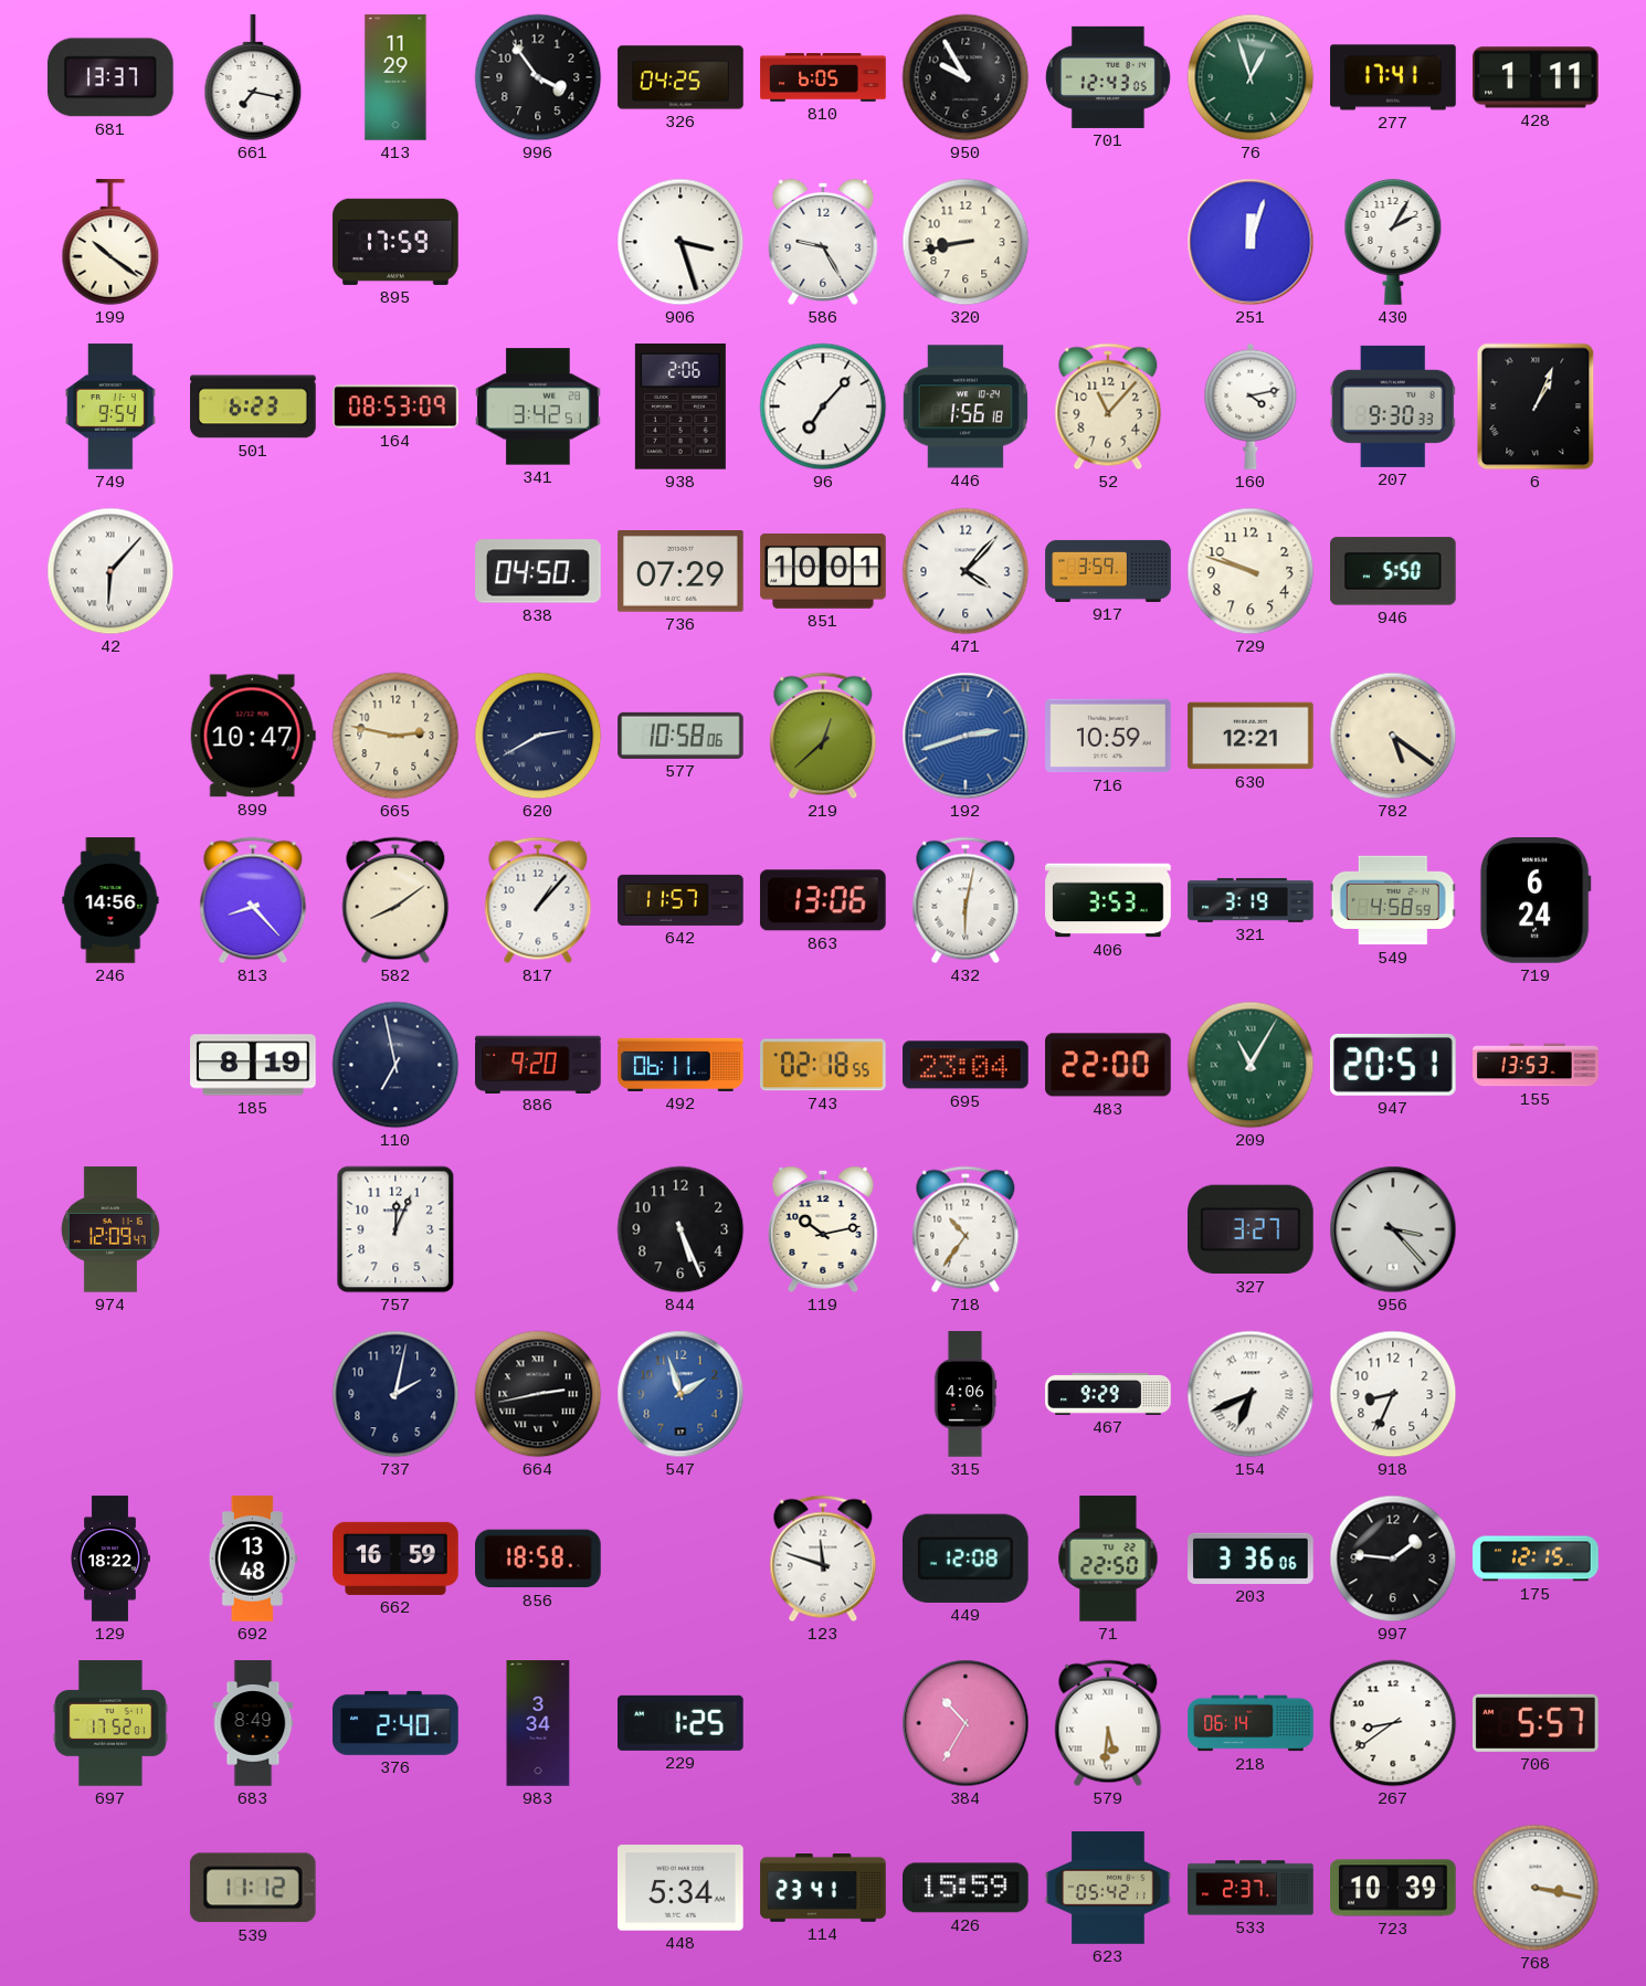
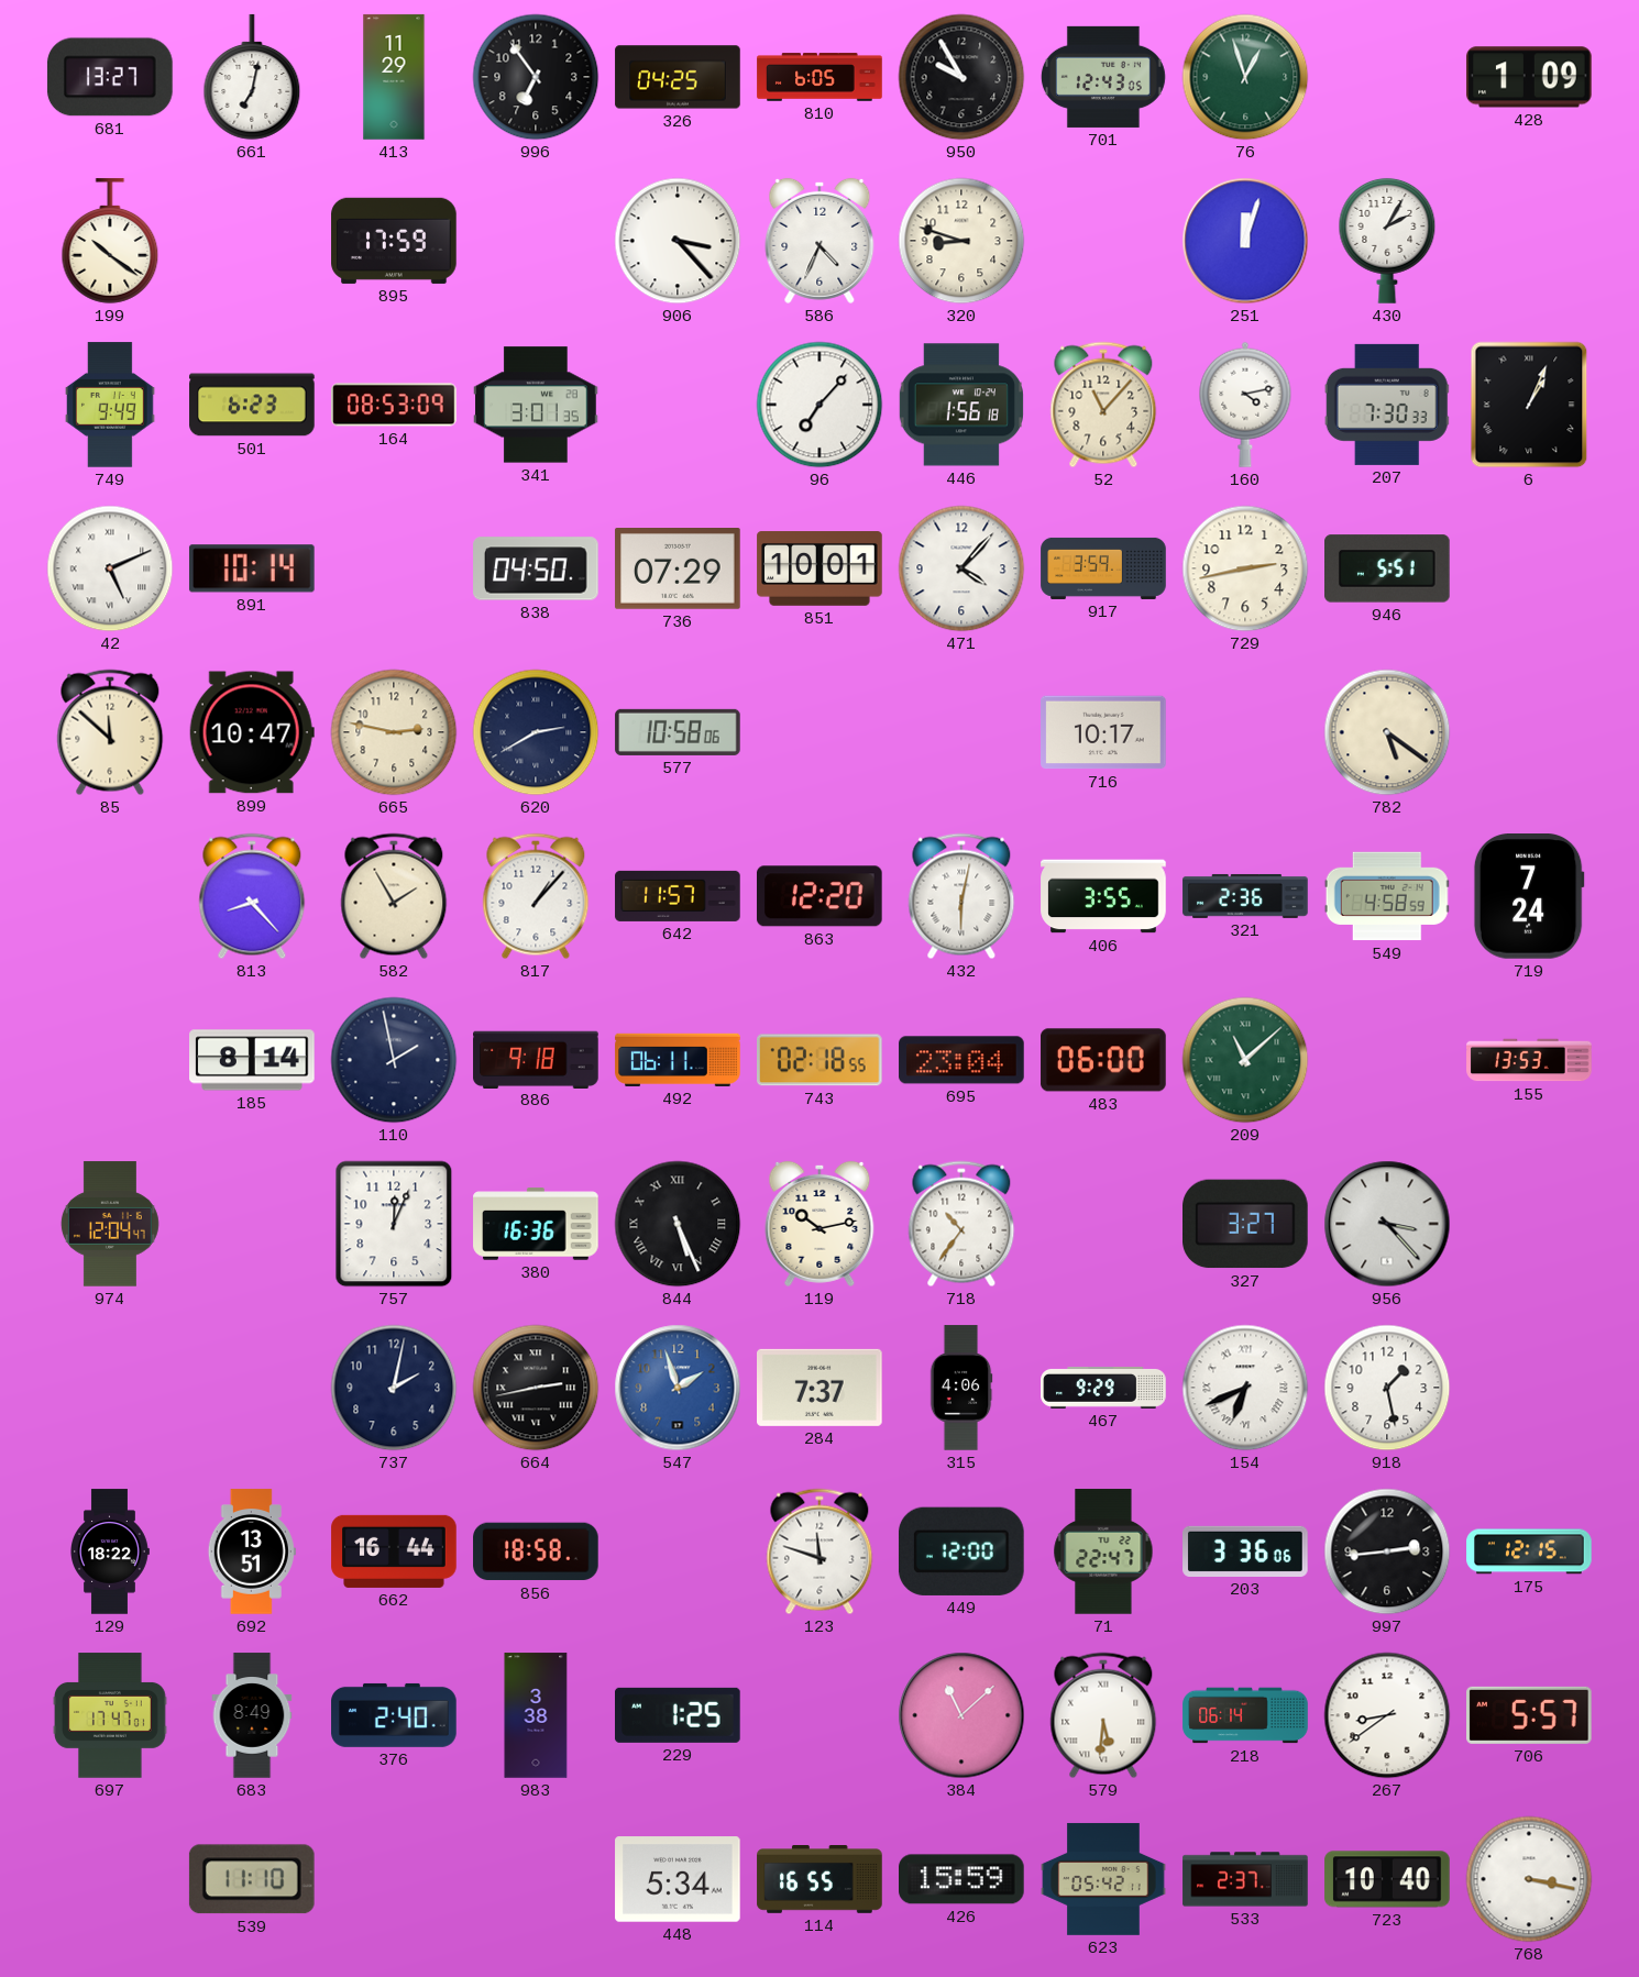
681: 13:37 -> 13:27 (111, 77)
661: 7:17 -> 7:02 (252, 77)
996: 3:54 -> 6:54 (536, 77)
277: 17:41 -> none (1393, 77)
428: 1:11 -> 1:09 (1530, 77)
906: 3:27 -> 3:23 (678, 241)
586: 9:25 -> 4:34 (820, 241)
320: 8:43 -> 8:48 (961, 241)
749: 9:54 -> 9:49 (111, 405)
341: 3:42 -> 3:01 (536, 405)
938: 2:06 -> none (680, 408)
207: 9:30 -> 7:30 (1387, 405)
42: 6:07 -> 5:11 (110, 568)
891: none -> 10:14 (252, 568)
729: 9:48 -> 2:43 (1245, 568)
946: 5:50 -> 5:51 (1387, 568)
85: none -> 11:52 (110, 732)
219: 12:38 -> none (823, 736)
192: 2:42 -> none (966, 736)
716: 10:59 -> 10:17 (1103, 732)
630: 12:21 -> none (1251, 736)
246: 14:56 -> none (110, 900)
582: 8:09 -> 1:55 (394, 896)
863: 13:06 -> 12:20 (820, 896)
406: 3:53 -> 3:55 (1103, 896)
321: 3:19 -> 2:36 (1245, 896)
719: 6:24 -> 7:24 (1529, 897)
185: 8:19 -> 8:14 (252, 1060)
110: 6:58 -> 1:58 (394, 1060)
886: 9:20 -> 9:18 (536, 1059)
483: 22:00 -> 06:00 (1103, 1060)
209: 11:05 -> 11:08 (1245, 1060)
947: 20:51 -> none (1394, 1065)
974: 12:09 -> 12:04 (110, 1224)
380: none -> 16:36 (536, 1224)
844 numerals: Arabic -> Roman (678, 1224)
284: none -> 7:37 (820, 1388)
918: 8:34 -> 1:28 (1387, 1388)
692: 13:48 -> 13:51 (252, 1551)
662: 16:59 -> 16:44 (394, 1551)
449: 12:08 -> 12:00 (961, 1551)
71: 22:50 -> 22:47 (1103, 1551)
997: 1:46 -> 2:44 (1387, 1551)
697: 17:52 -> 17:47 (111, 1715)
983: 3:34 -> 3:38 (536, 1715)
384: 10:35 -> 11:08 (961, 1715)
539: 11:12 -> 11:10 (252, 1879)
114: 23:41 -> 16:55 (820, 1880)
723: 10:39 -> 10:40 (1387, 1879)
